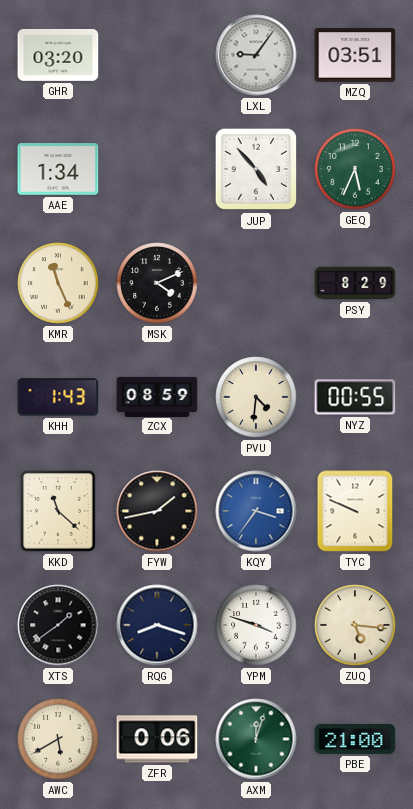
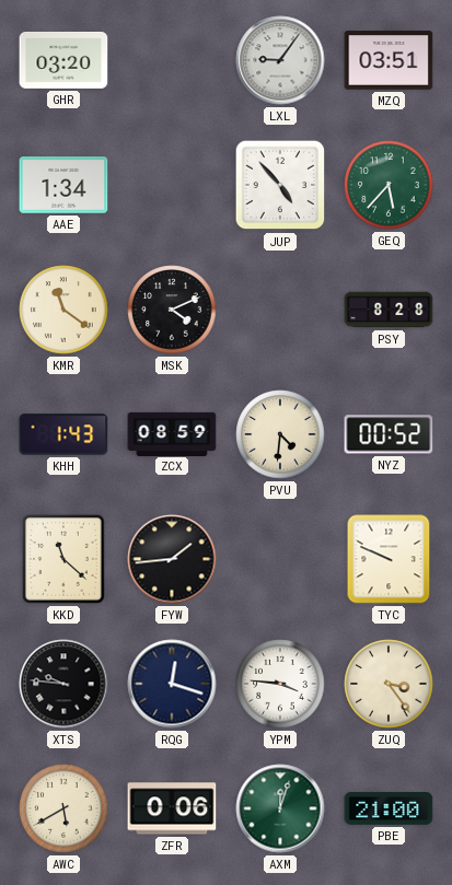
GEQ: 5:34 -> 5:37 (389, 185)
KMR: 11:26 -> 11:21 (63, 310)
PSY: 8:29 -> 8:28 (389, 310)
NYZ: 00:55 -> 00:52 (389, 434)
FYW: 1:43 -> 1:44 (172, 559)
KQY: 3:36 -> none (256, 511)
XTS: 1:39 -> 9:46 (63, 684)
RQG: 8:18 -> 12:18 (172, 684)
YPM: 3:48 -> 3:46 (280, 684)
ZUQ: 5:16 -> 3:24 (389, 684)
